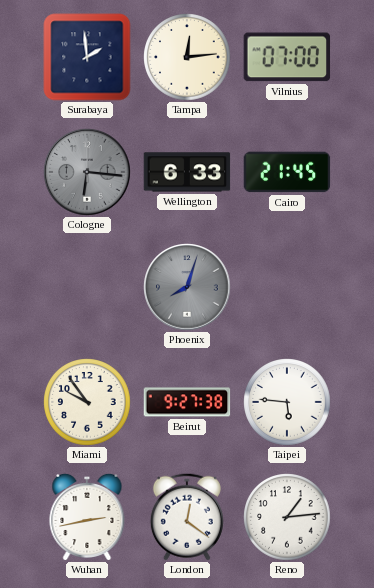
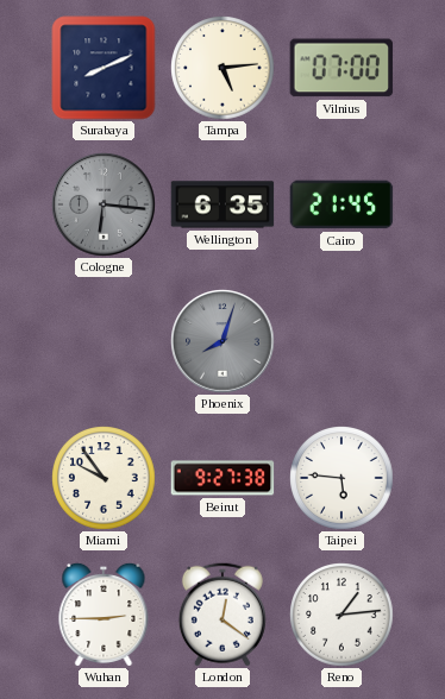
Surabaya: 1:59 -> 8:11 (104, 68)
Tampa: 12:14 -> 5:14 (223, 68)
Wellington: 6:33 -> 6:35 (223, 204)
Wuhan: 2:43 -> 2:45 (104, 613)
